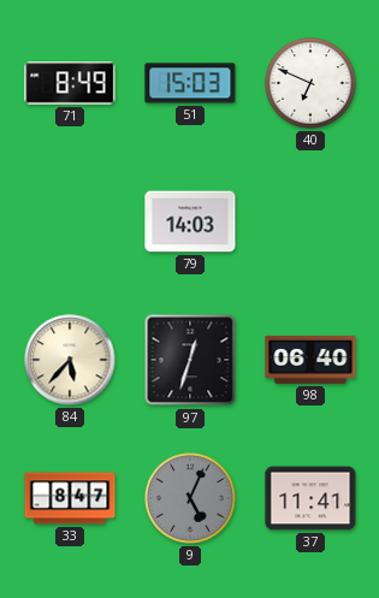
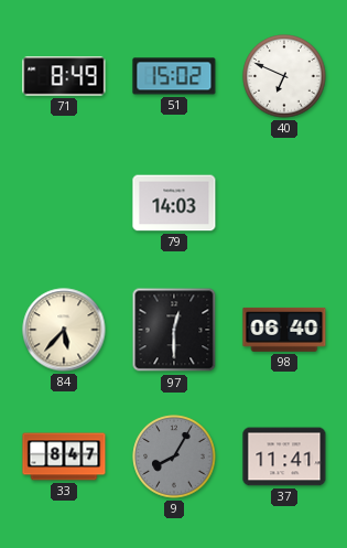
51: 15:03 -> 15:02 (174, 76)
97: 12:33 -> 12:30 (174, 330)
9: 5:04 -> 8:05 (174, 456)
